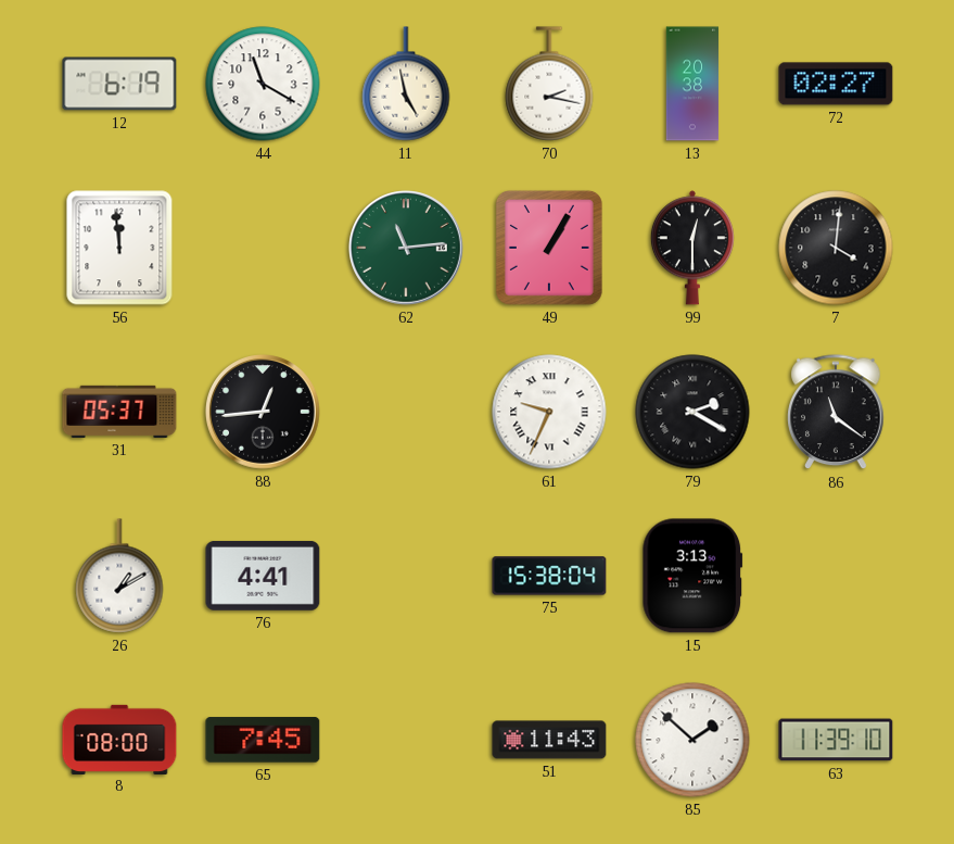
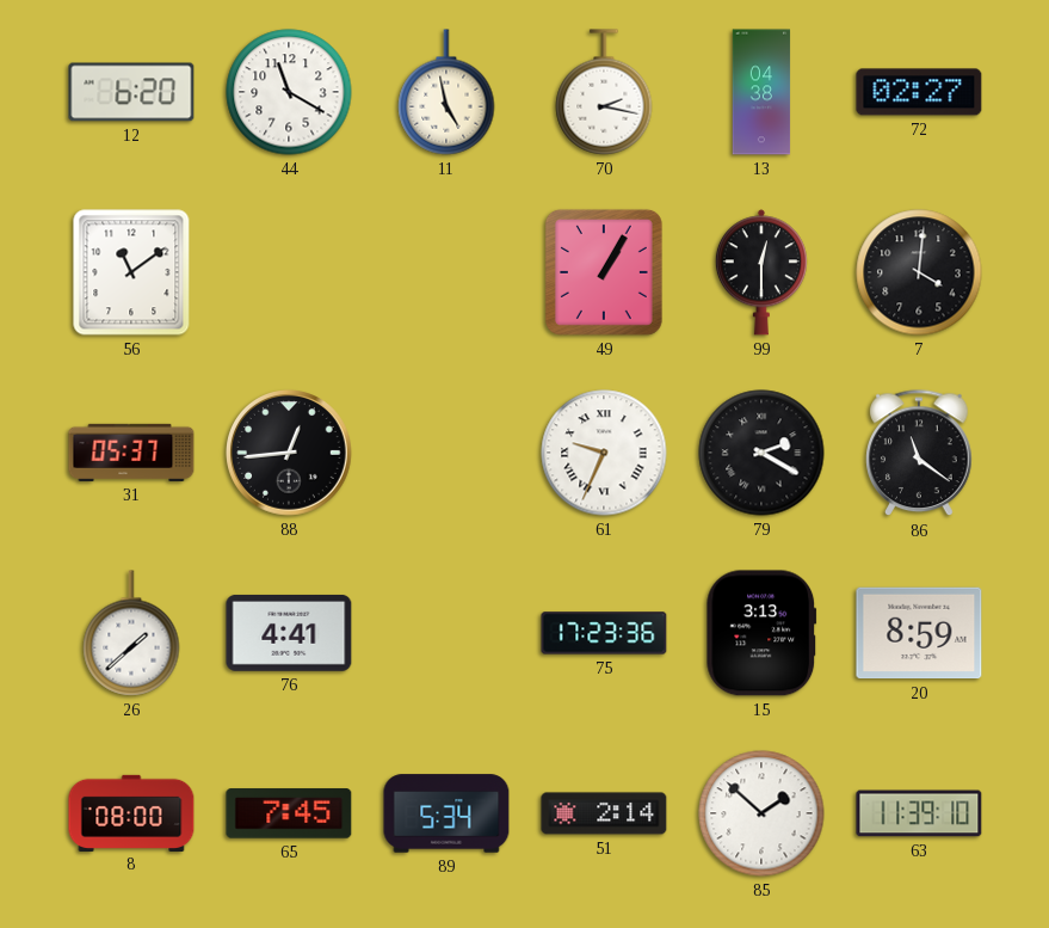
12: 6:19 -> 6:20 (131, 92)
13: 20:38 -> 04:38 (761, 92)
56: 11:59 -> 11:09 (131, 272)
62: 11:14 -> none (407, 249)
26: 1:10 -> 1:38 (131, 633)
75: 15:38 -> 17:23 (604, 633)
20: none -> 8:59 (919, 633)
89: none -> 5:34 (446, 813)
51: 11:43 -> 2:14 (604, 813)
